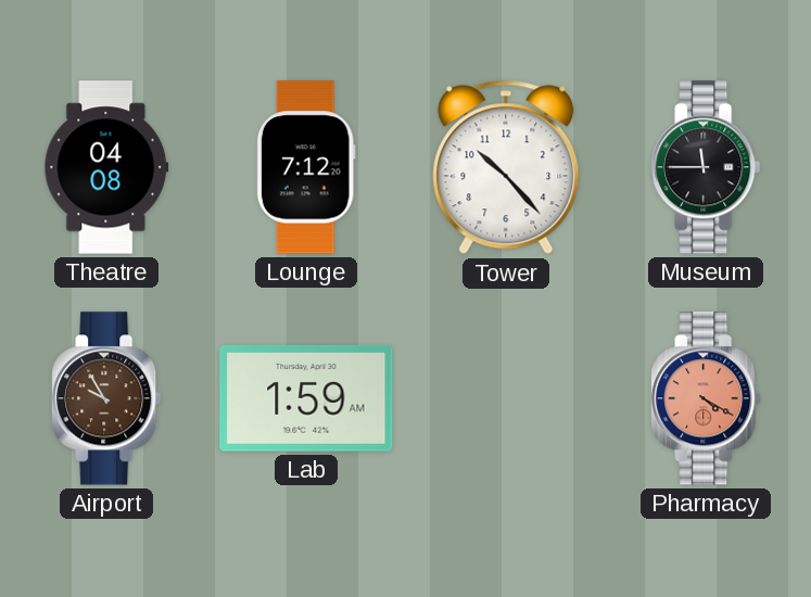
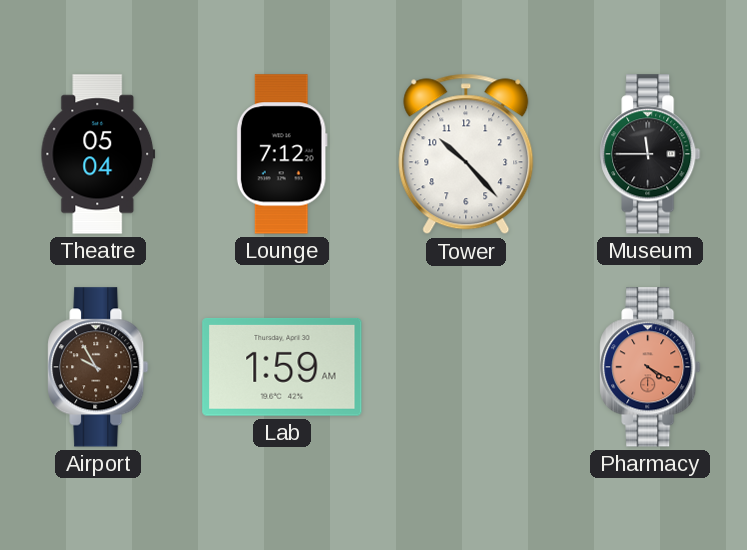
Theatre: 04:08 -> 05:04 (98, 154)
